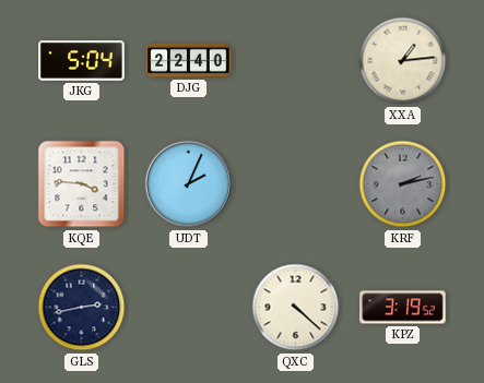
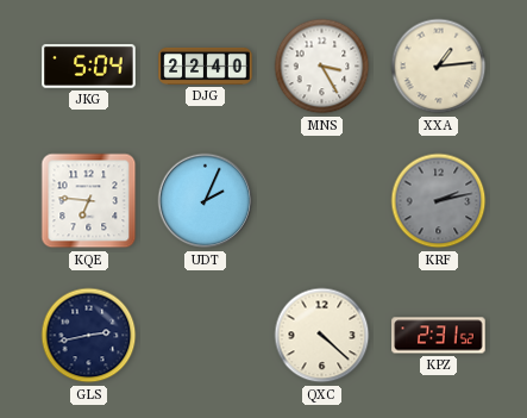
MNS: none -> 3:25 (322, 67)
KQE: 3:46 -> 6:46 (89, 201)
KPZ: 3:19 -> 2:31 (439, 336)
